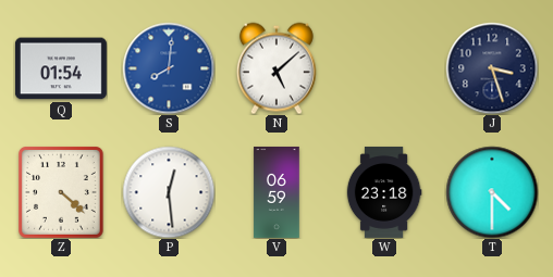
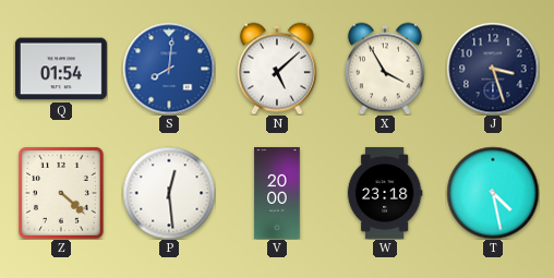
X: none -> 3:55 (385, 69)
V: 06:59 -> 20:00 (277, 193)
T: 4:30 -> 4:28 (493, 193)
